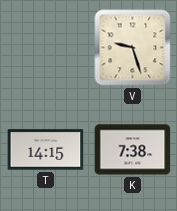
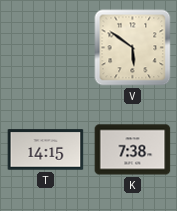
V: 9:27 -> 5:51 (133, 48)
